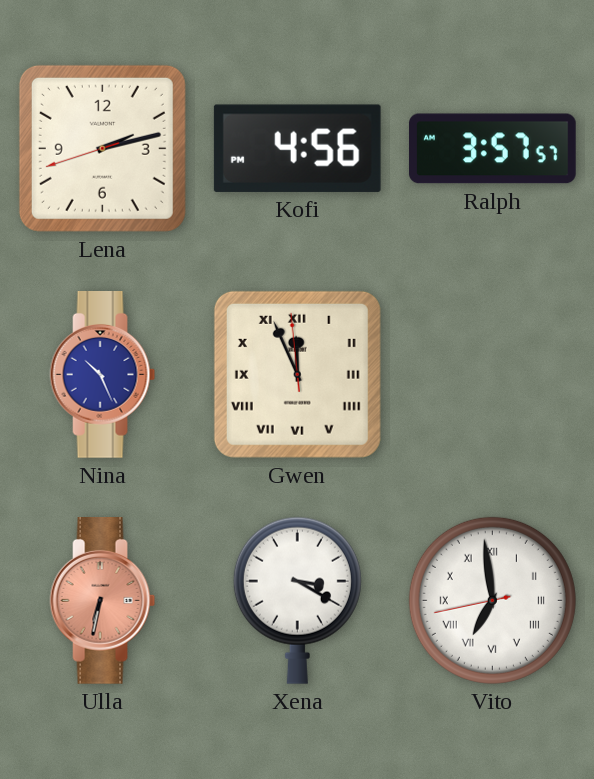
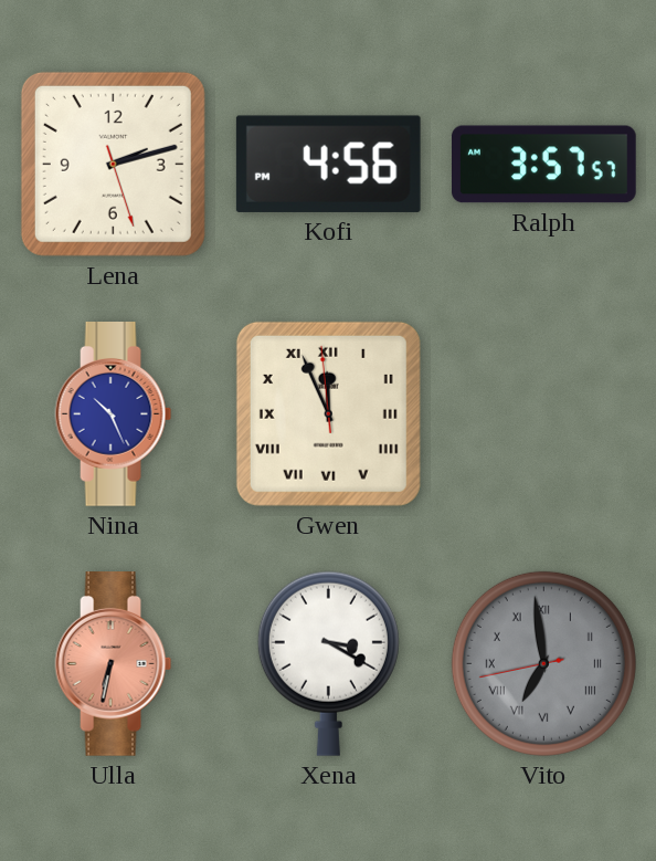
Lena: 2:12:42 -> 2:12:27 (113, 164)
Vito dial: white -> grey (543, 663)
